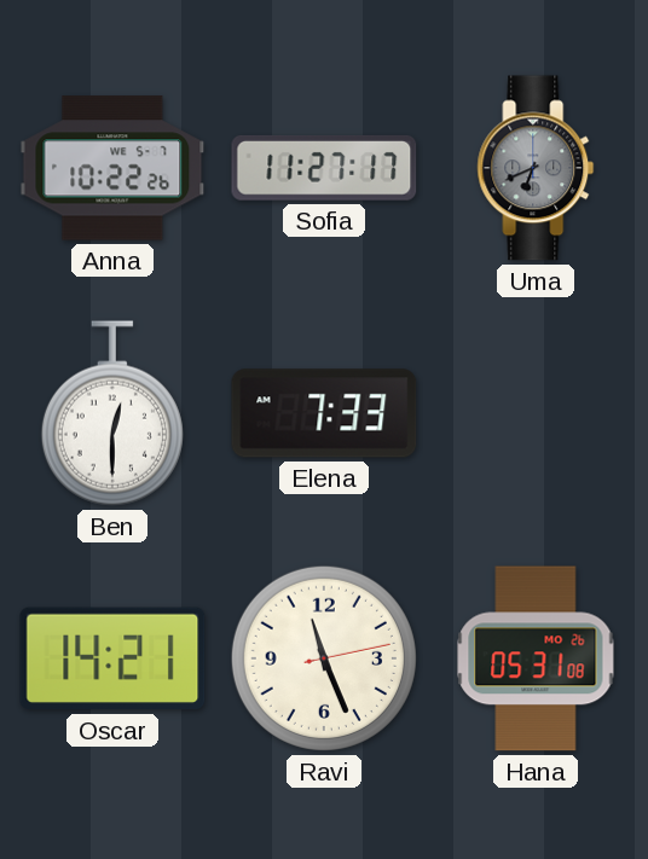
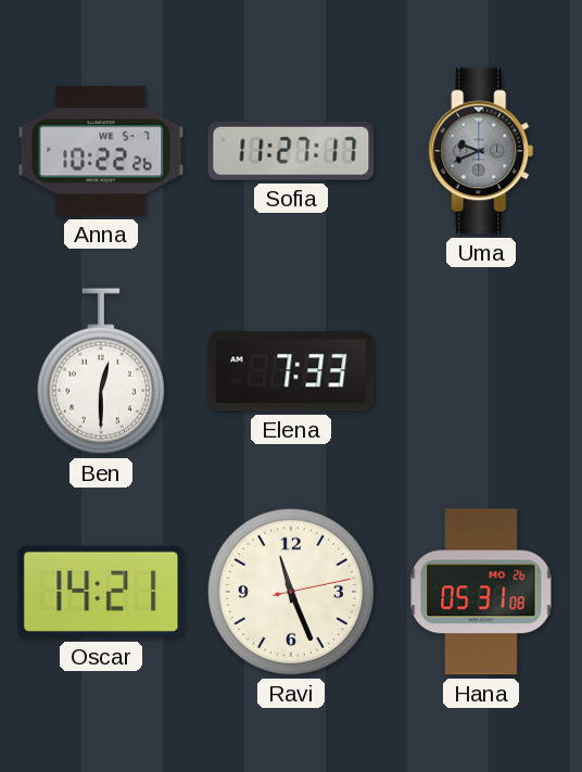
Uma: 6:41 -> 9:41 (481, 151)
